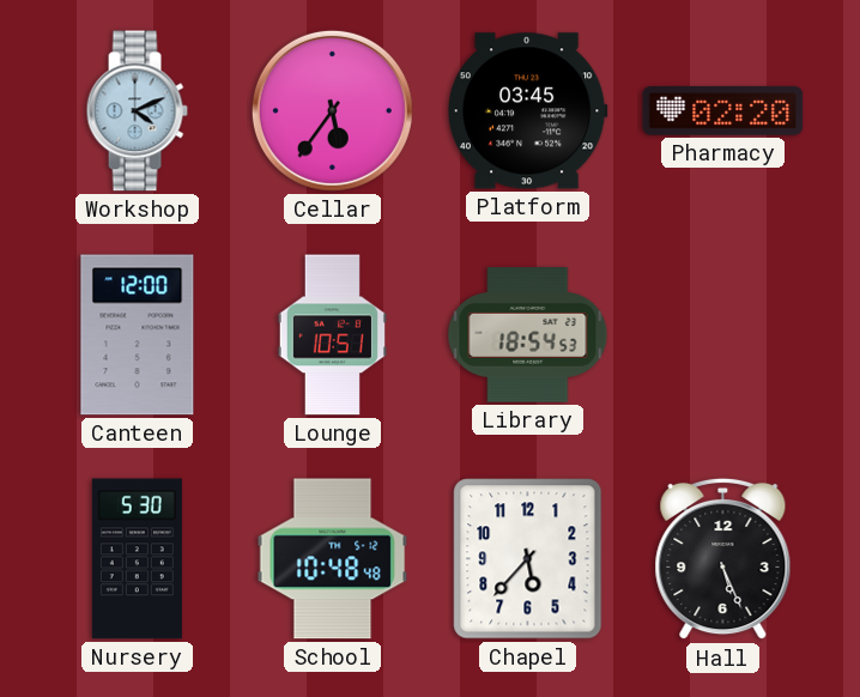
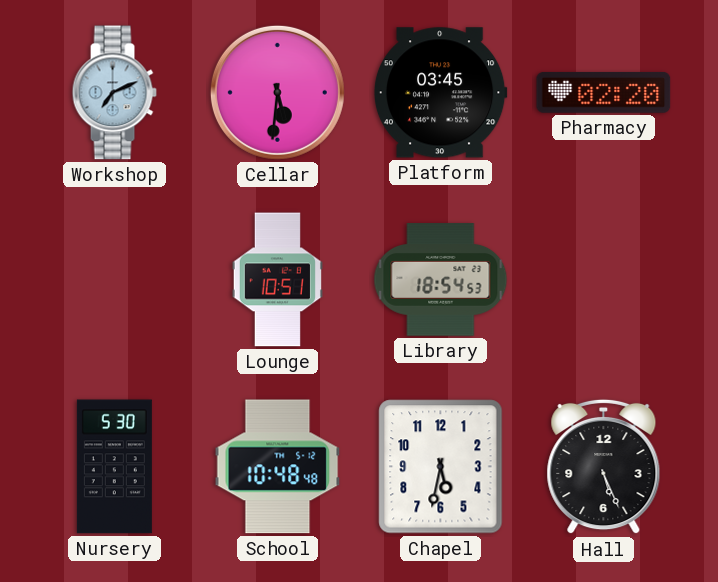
Workshop: 4:11 -> 7:11 (114, 93)
Cellar: 5:36 -> 5:31 (277, 92)
Canteen: 12:00 -> none (138, 335)
Chapel: 5:37 -> 5:32 (441, 467)
